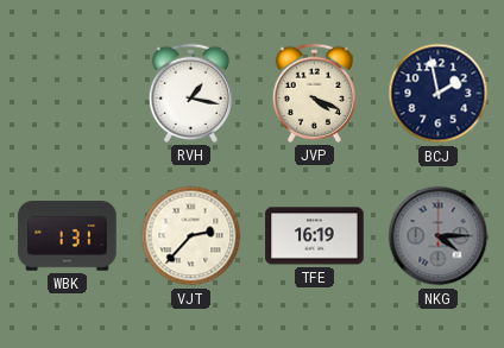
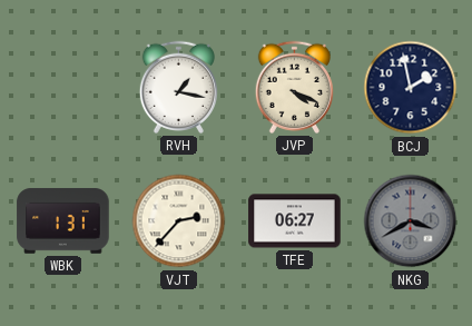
TFE: 16:19 -> 06:27 (295, 221)
NKG: 4:15 -> 3:40 (411, 221)
